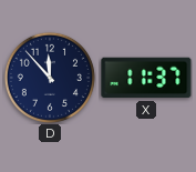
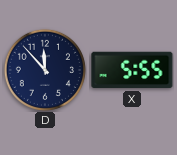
X: 11:37 -> 5:55 (132, 70)
